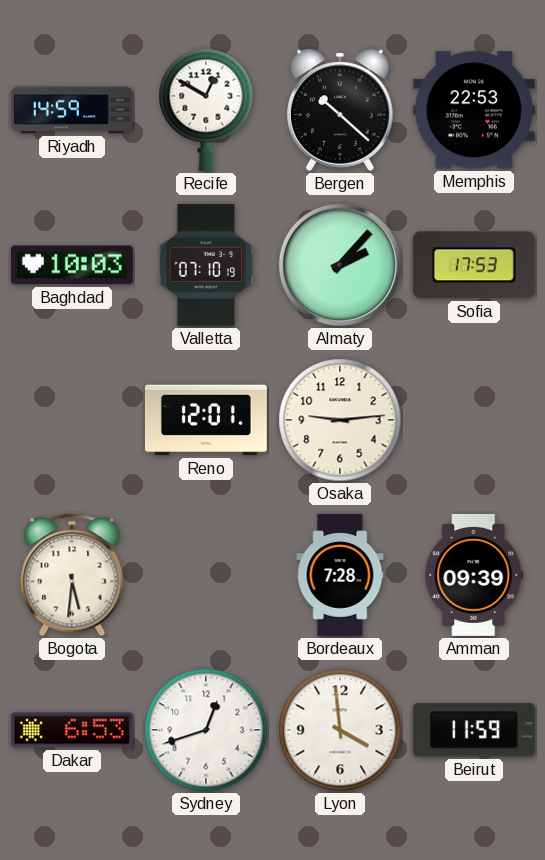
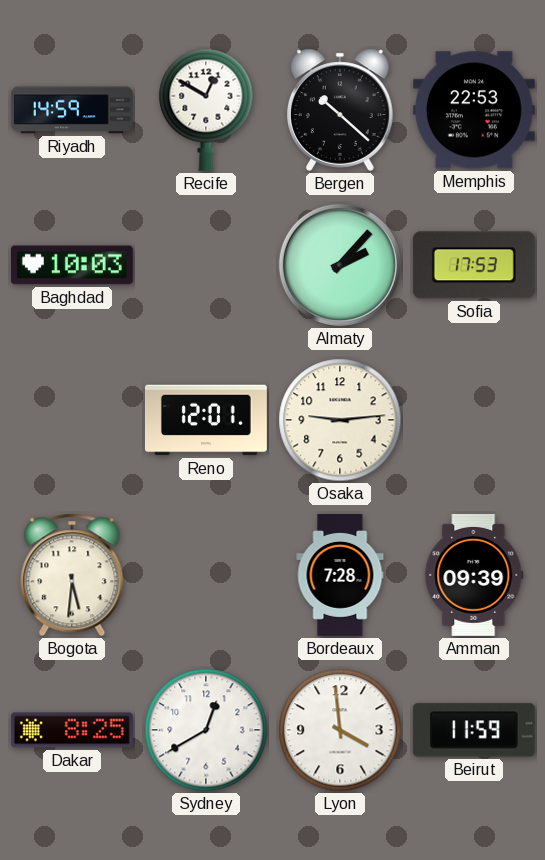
Valletta: 07:10 -> none (206, 265)
Dakar: 6:53 -> 8:25 (72, 730)
Sydney: 12:42 -> 12:40 (206, 730)
